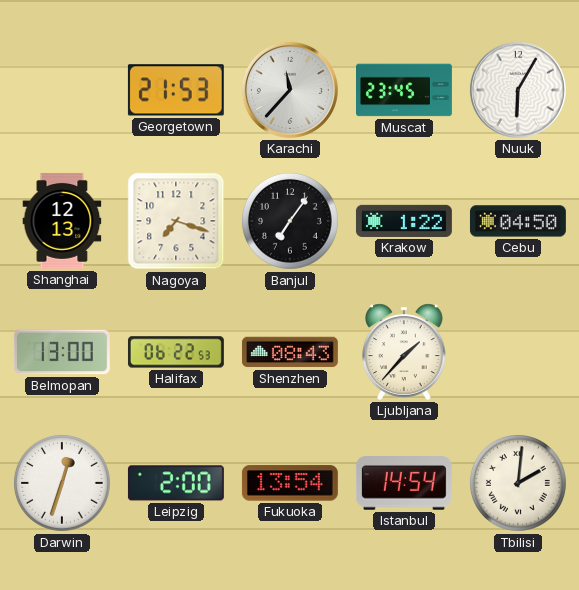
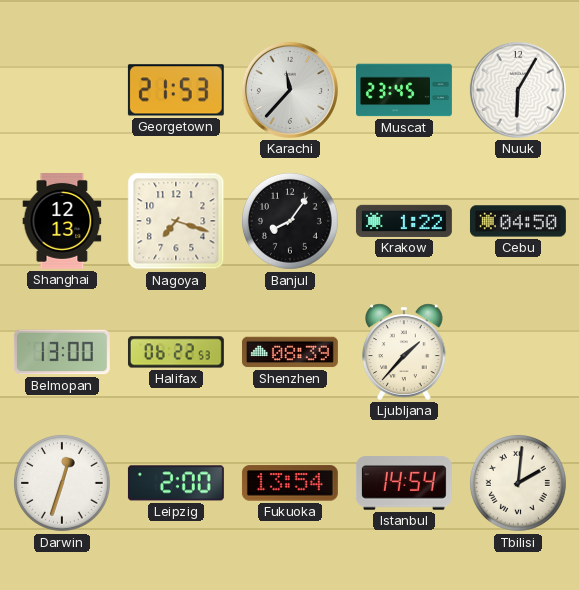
Banjul: 7:06 -> 8:06 (290, 221)
Shenzhen: 08:43 -> 08:39 (290, 352)
